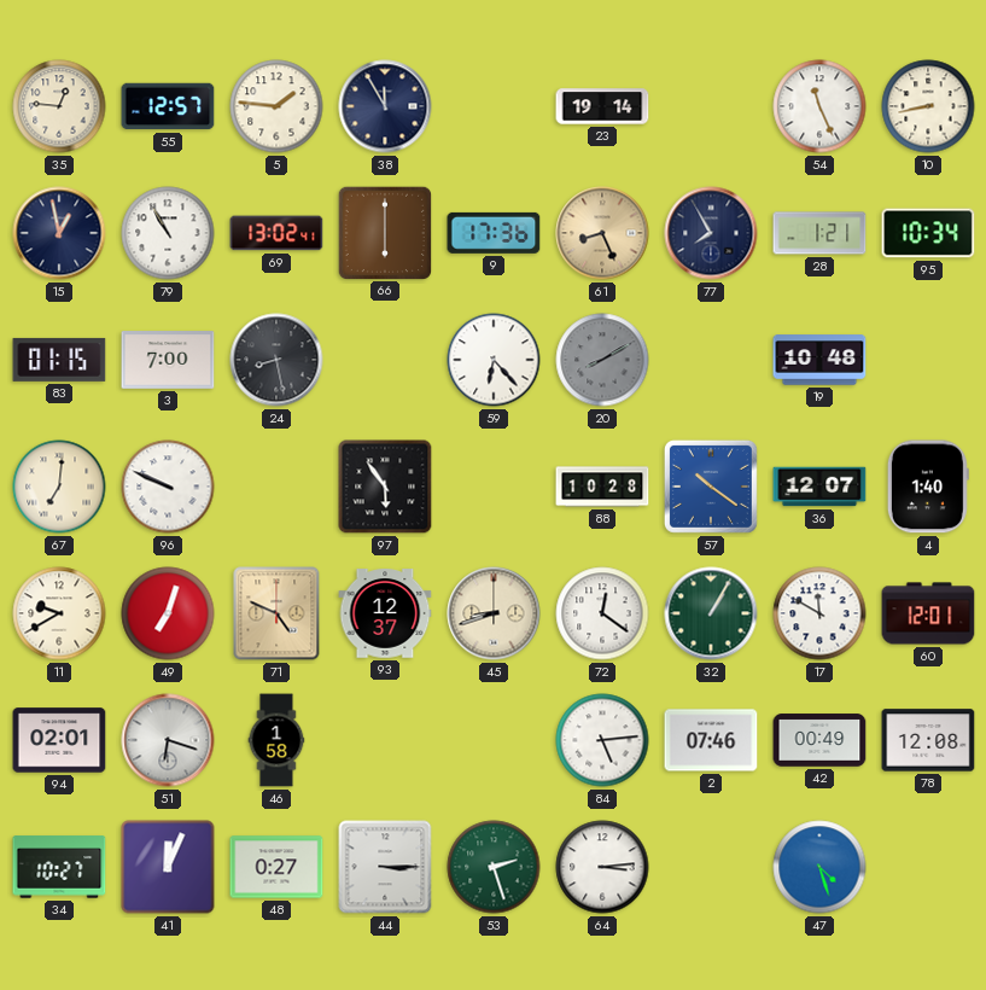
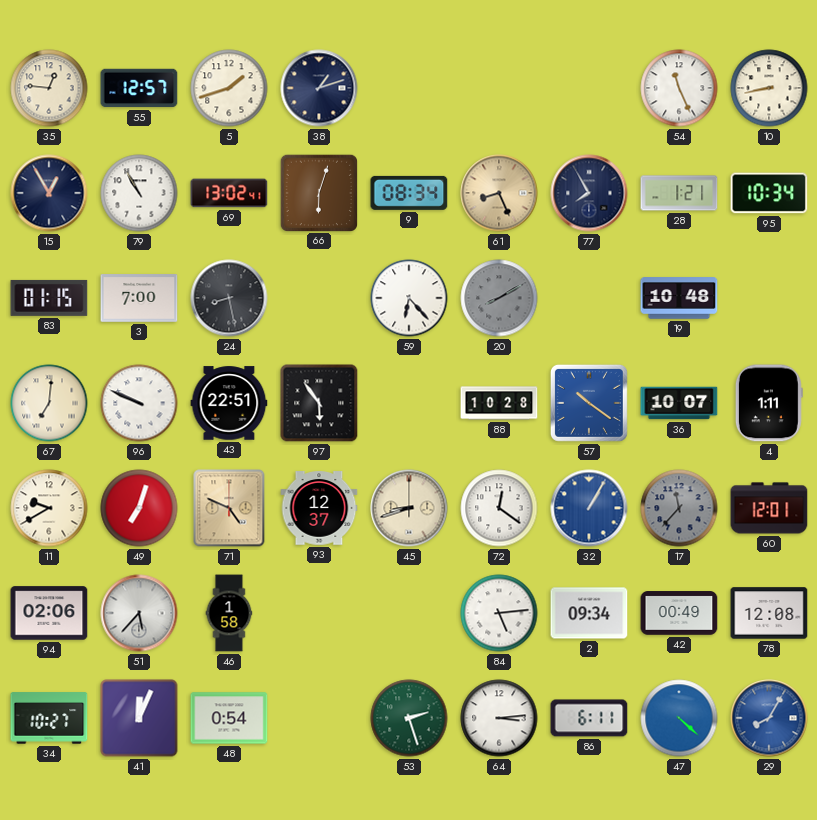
5: 1:46 -> 1:42 (229, 88)
38: 11:55 -> 1:12 (319, 88)
23: 19:14 -> none (602, 106)
15: 12:58 -> 12:55 (49, 193)
66: 6:00 -> 6:03 (318, 192)
9: 17:36 -> 08:34 (409, 193)
43: none -> 22:51 (229, 403)
36: 12:07 -> 10:07 (679, 403)
4: 1:40 -> 1:11 (769, 403)
32 dial: green -> blue (589, 508)
17: 11:50 -> 11:37 (679, 508)
17 dial: white -> grey (679, 508)
94: 02:01 -> 02:06 (49, 613)
51: 6:18 -> 5:37 (139, 613)
2: 07:46 -> 09:34 (589, 613)
48: 0:27 -> 0:54 (229, 718)
44: 3:15 -> none (385, 867)
86: none -> 6:11 (589, 718)
47: 4:27 -> 4:22 (679, 718)
29: none -> 8:05 (769, 718)
